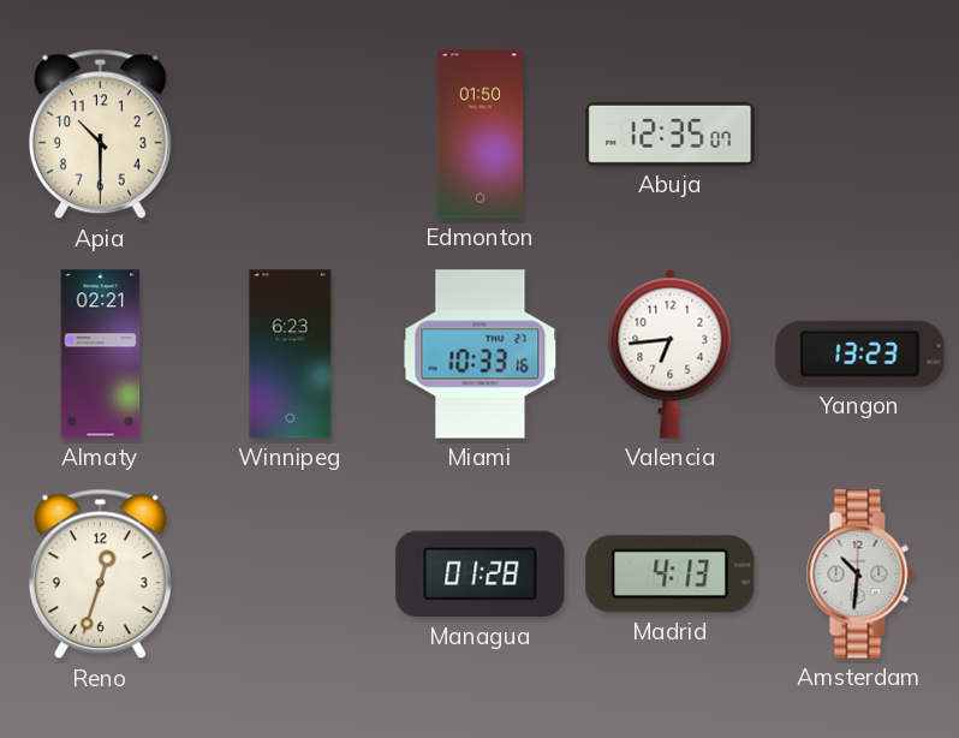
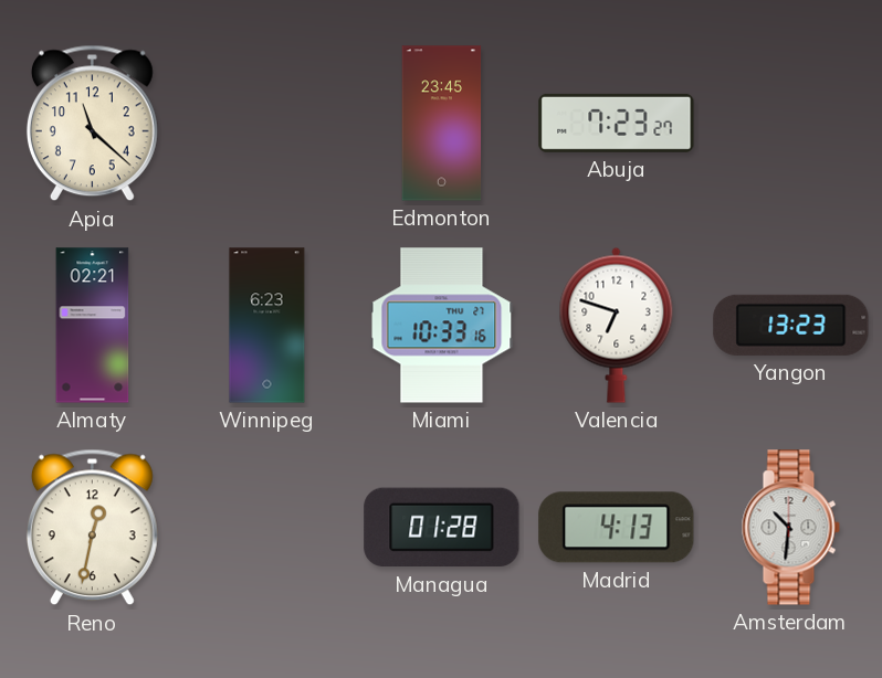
Apia: 10:30 -> 11:22 (92, 124)
Edmonton: 01:50 -> 23:45 (442, 124)
Abuja: 12:35 -> 7:23 (617, 123)
Valencia: 6:44 -> 6:48 (617, 325)
Reno: 12:33 -> 12:32 (92, 528)
